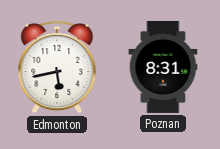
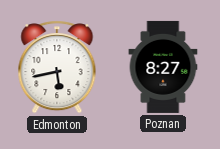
Poznan: 8:31 -> 8:27 (163, 67)
